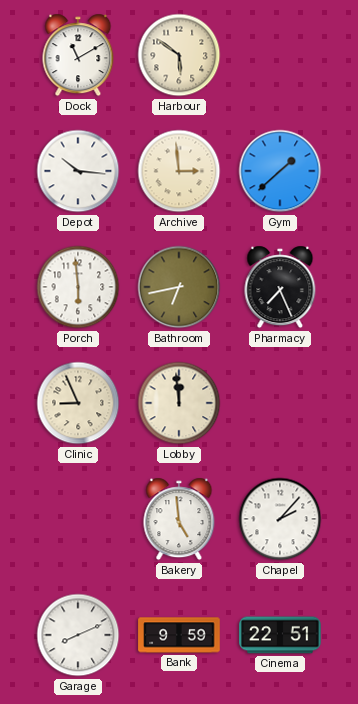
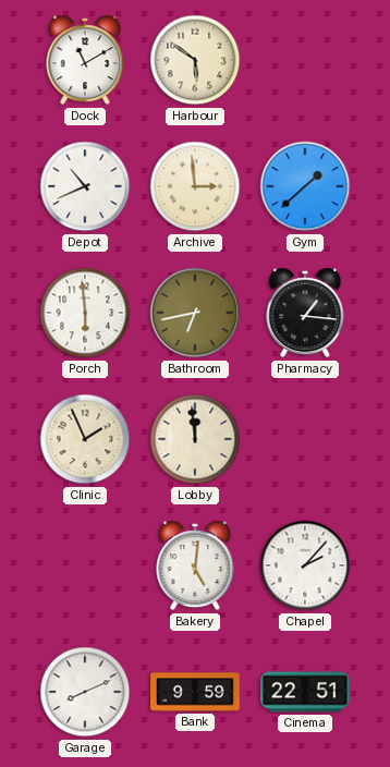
Depot: 10:16 -> 10:41 (85, 186)
Pharmacy: 7:26 -> 1:16 (305, 313)
Clinic: 8:56 -> 1:56 (85, 439)
Bakery: 4:59 -> 5:01 (195, 565)
